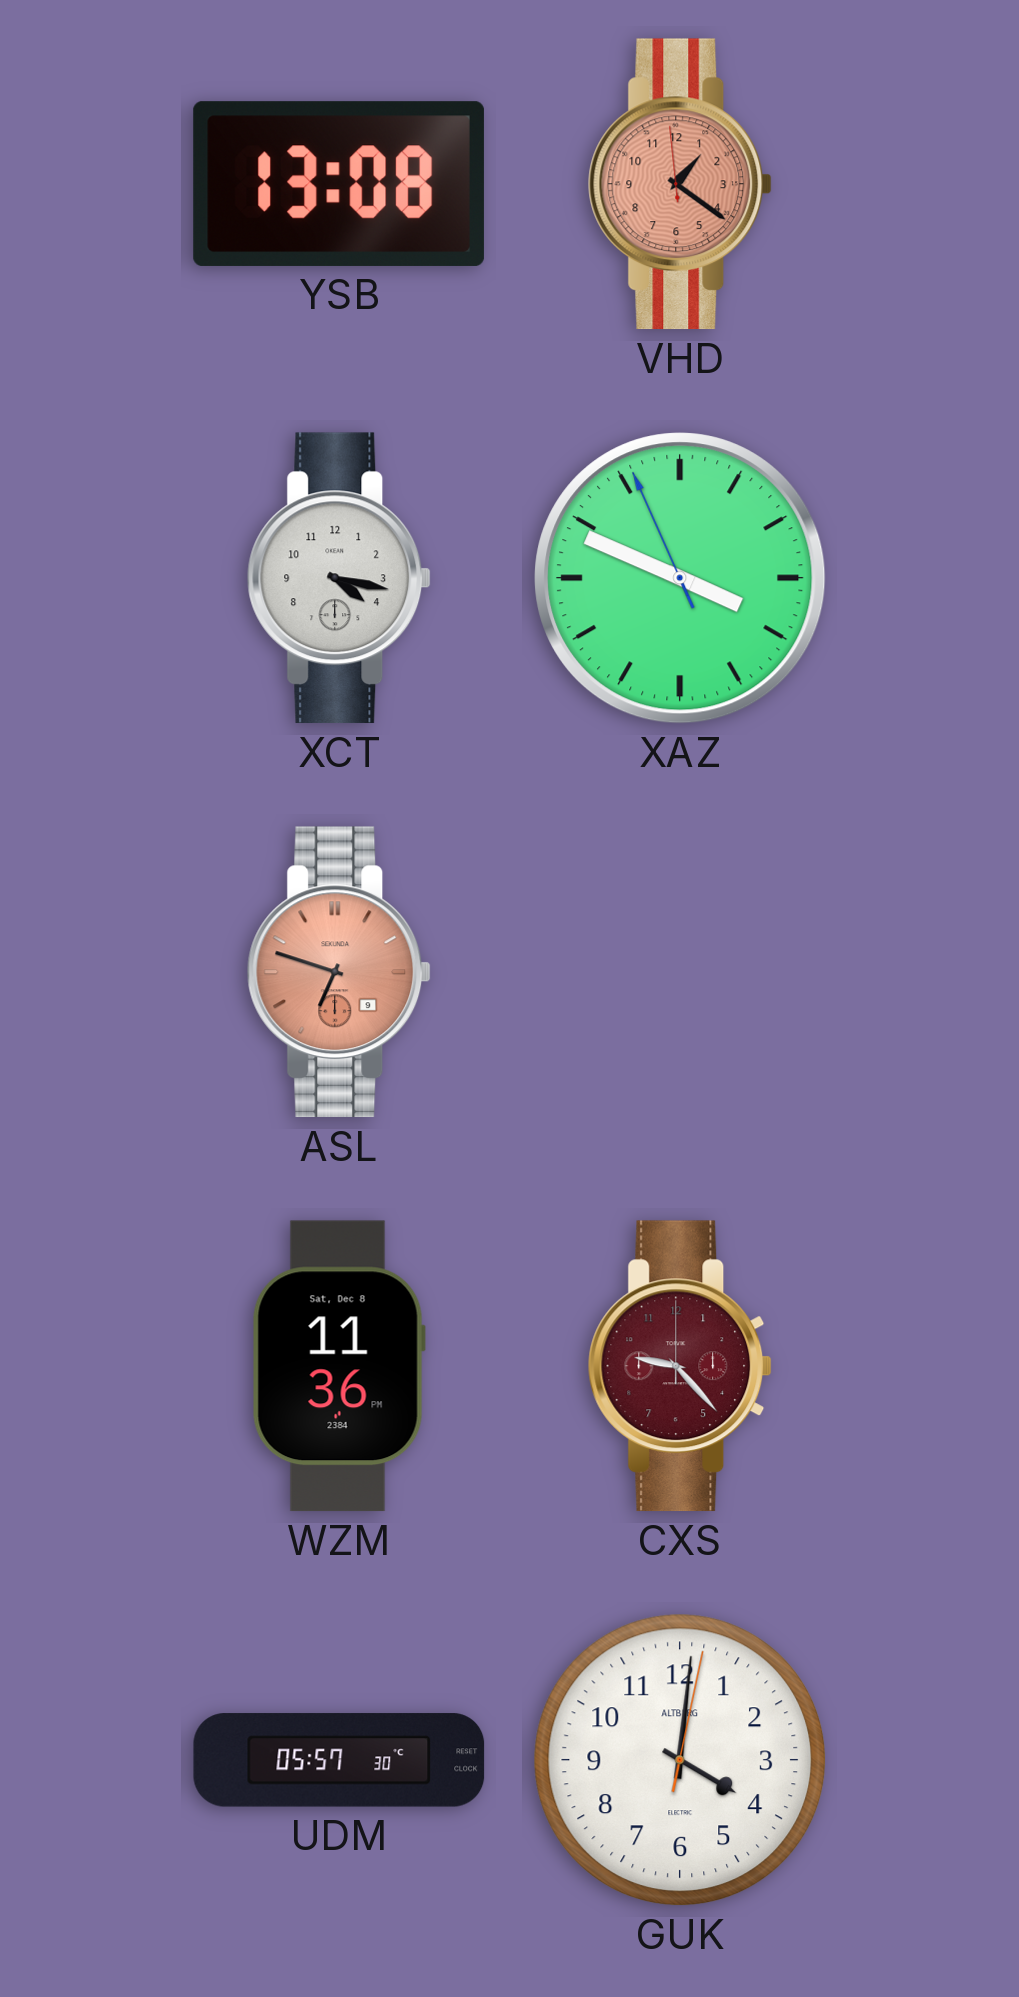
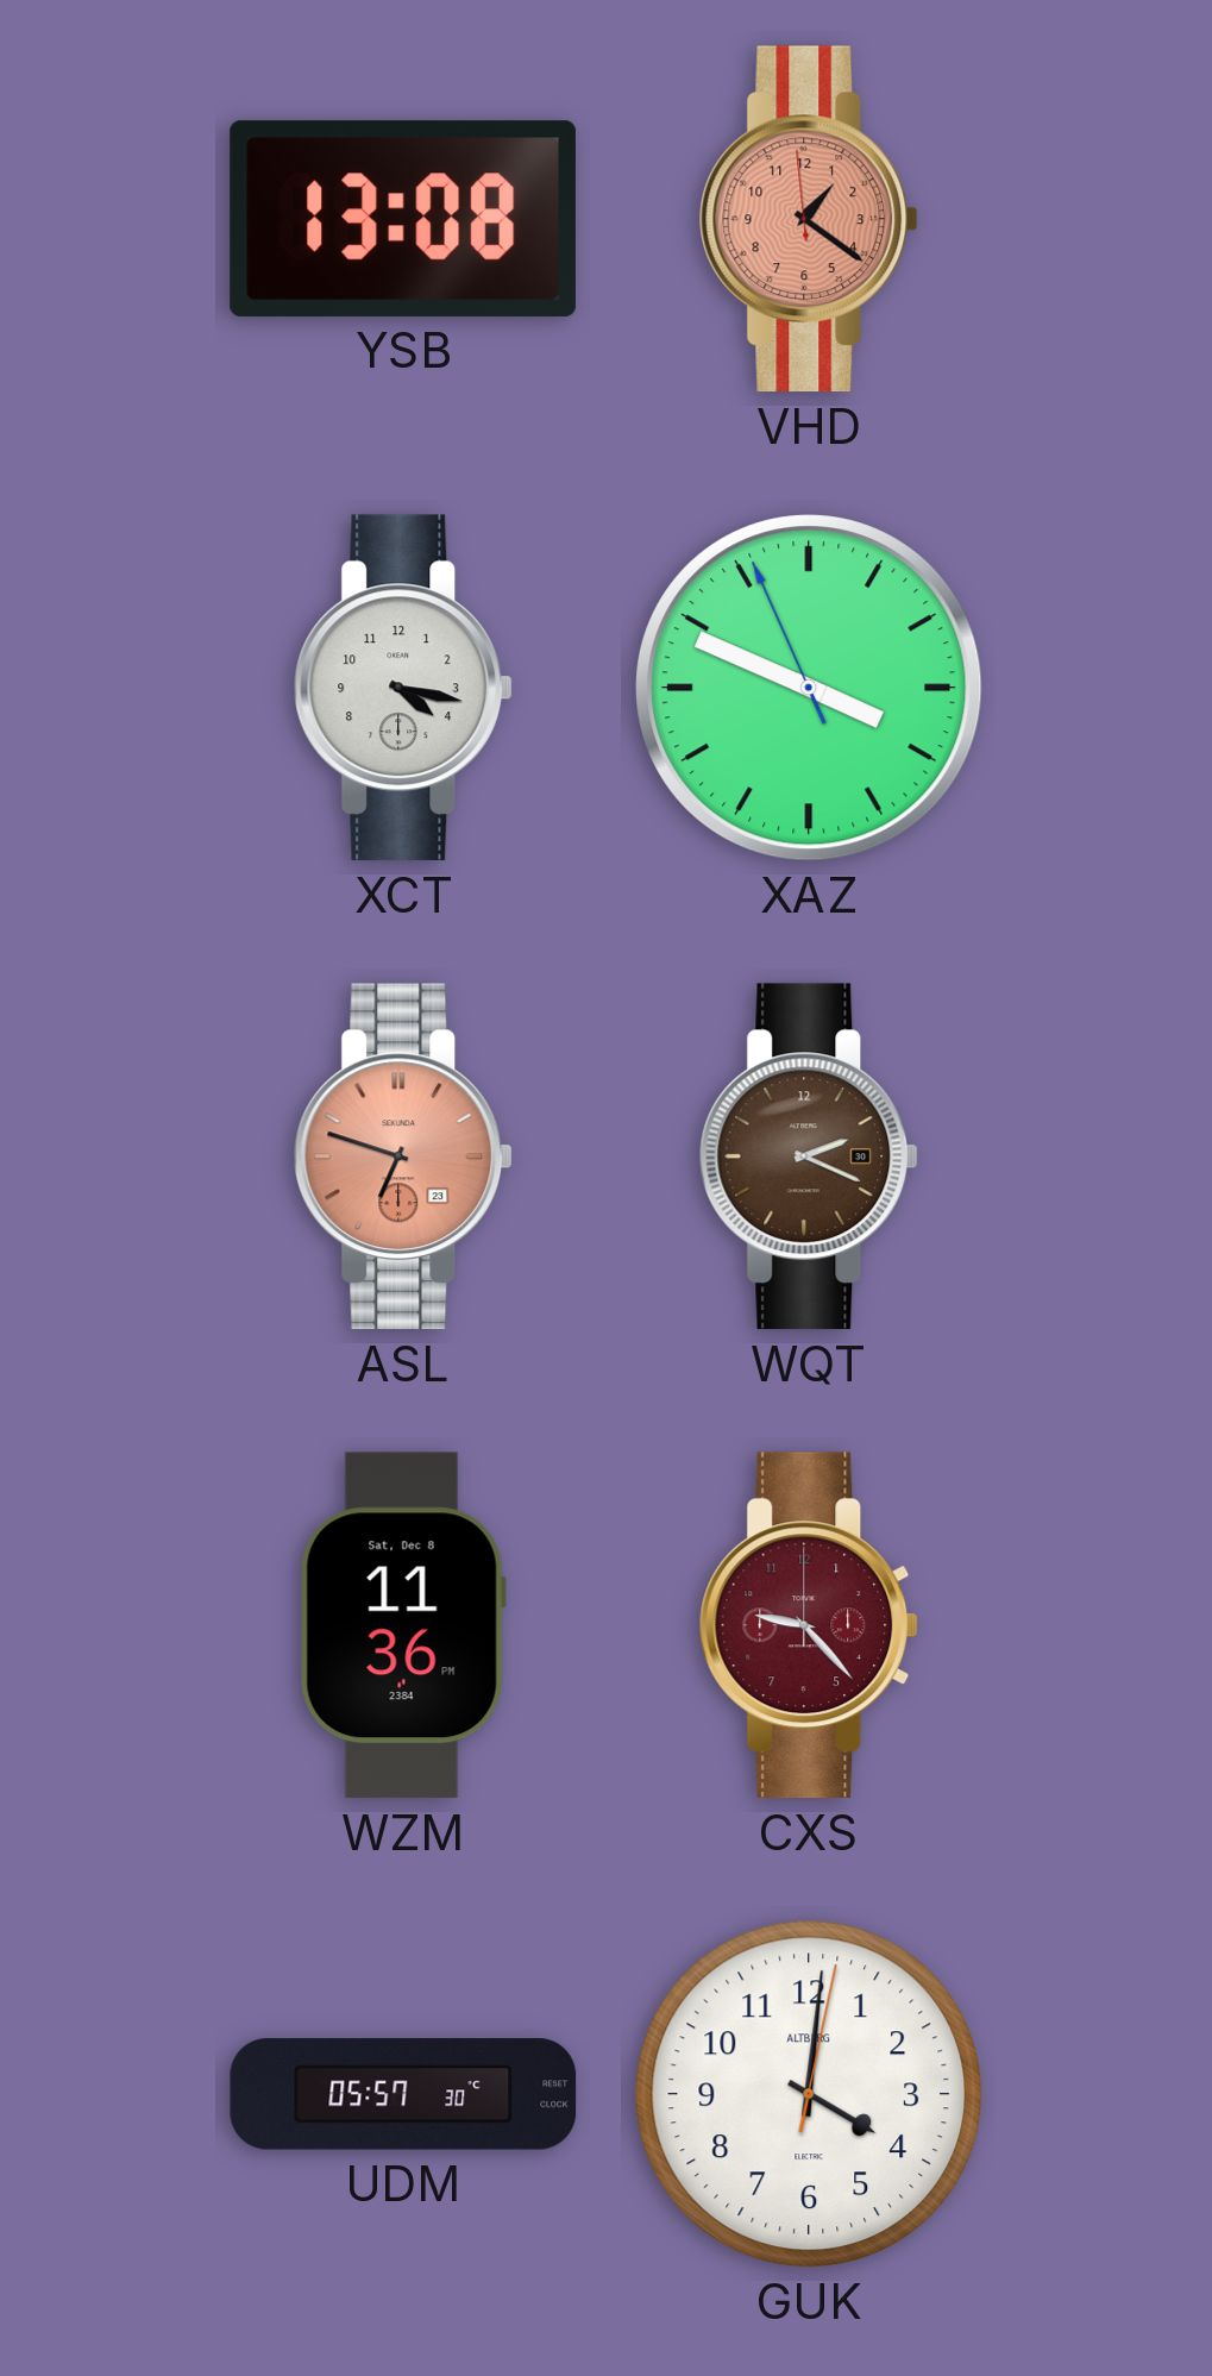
ASL date: 9 -> 23 (403, 1156)
WQT: none -> 2:19 (809, 1156)
